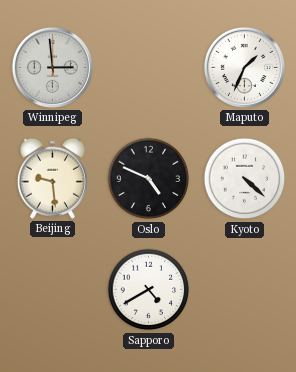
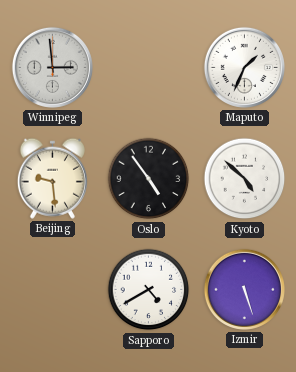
Oslo: 4:49 -> 4:54 (149, 179)
Kyoto: 4:22 -> 4:52 (245, 179)
Izmir: none -> 5:27 (244, 289)
